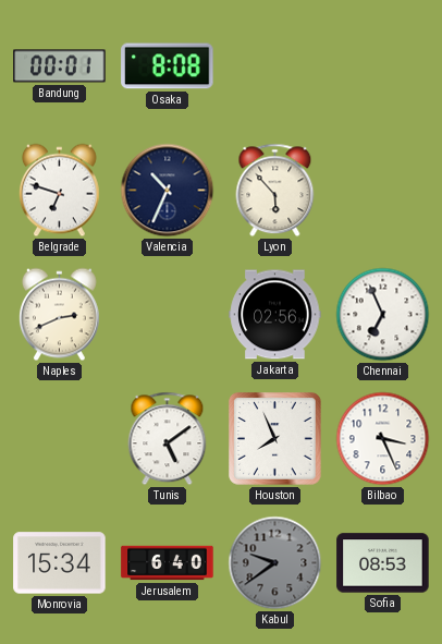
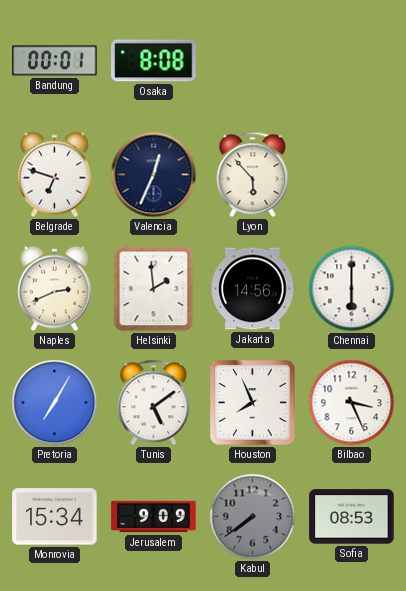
Valencia: 10:34 -> 12:34 (154, 175)
Helsinki: none -> 1:59 (154, 289)
Jakarta: 02:56 -> 14:56 (253, 289)
Chennai: 6:56 -> 6:00 (352, 289)
Pretoria: none -> 7:05 (55, 403)
Jerusalem: 6:40 -> 9:09 (154, 517)
Kabul: 9:39 -> 7:39 (253, 517)
